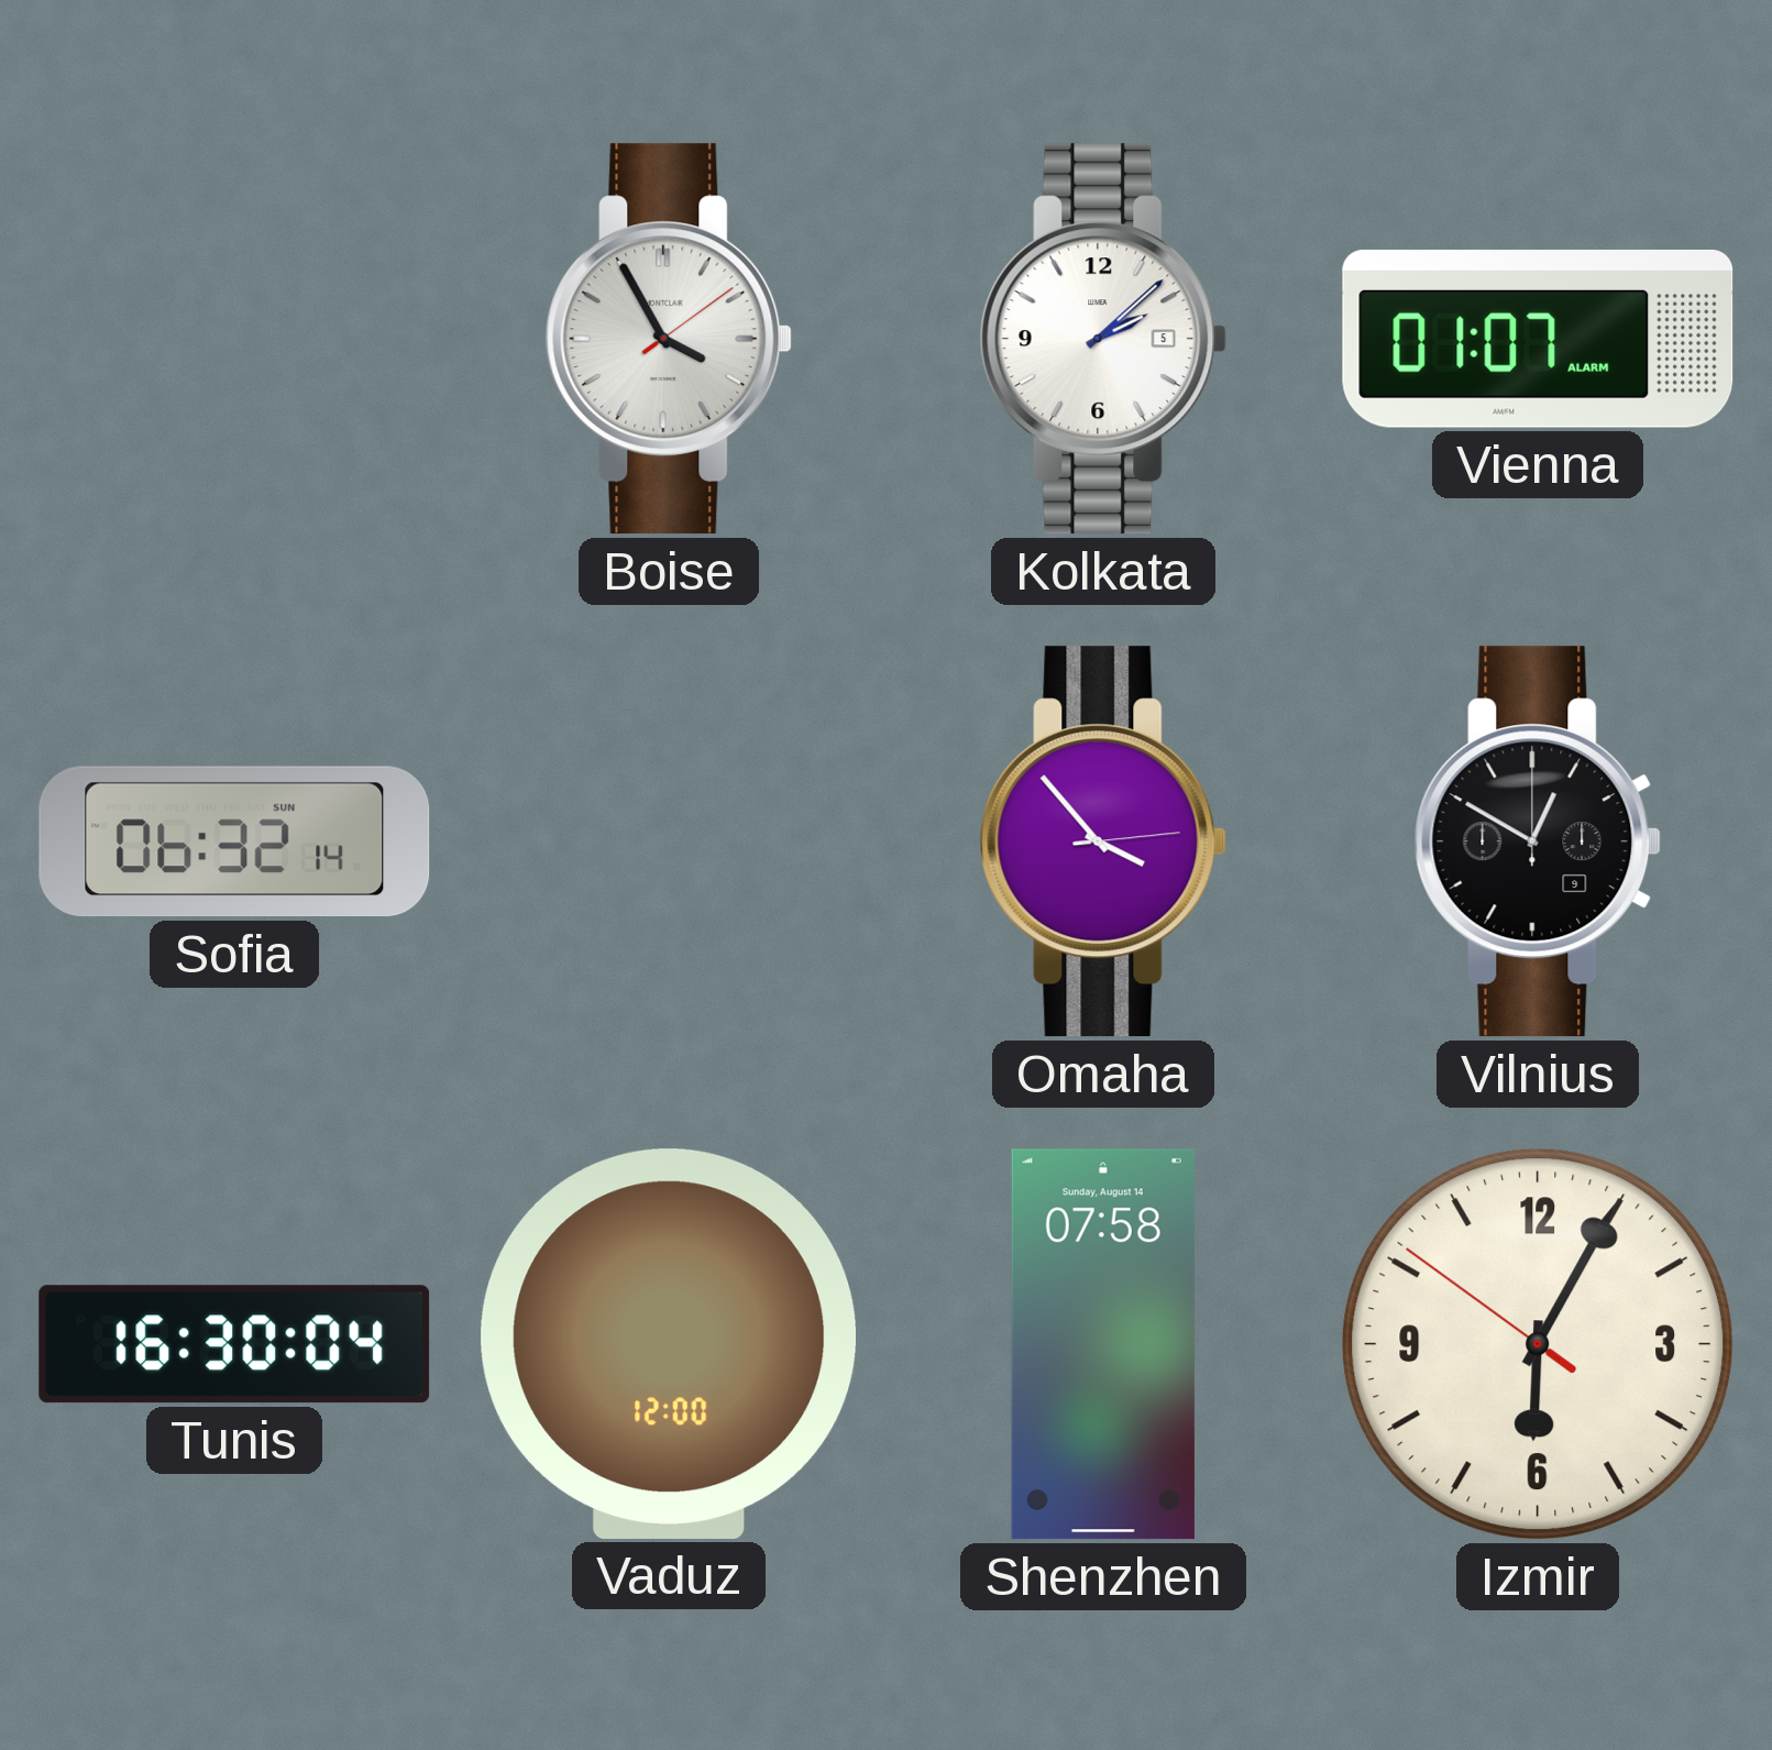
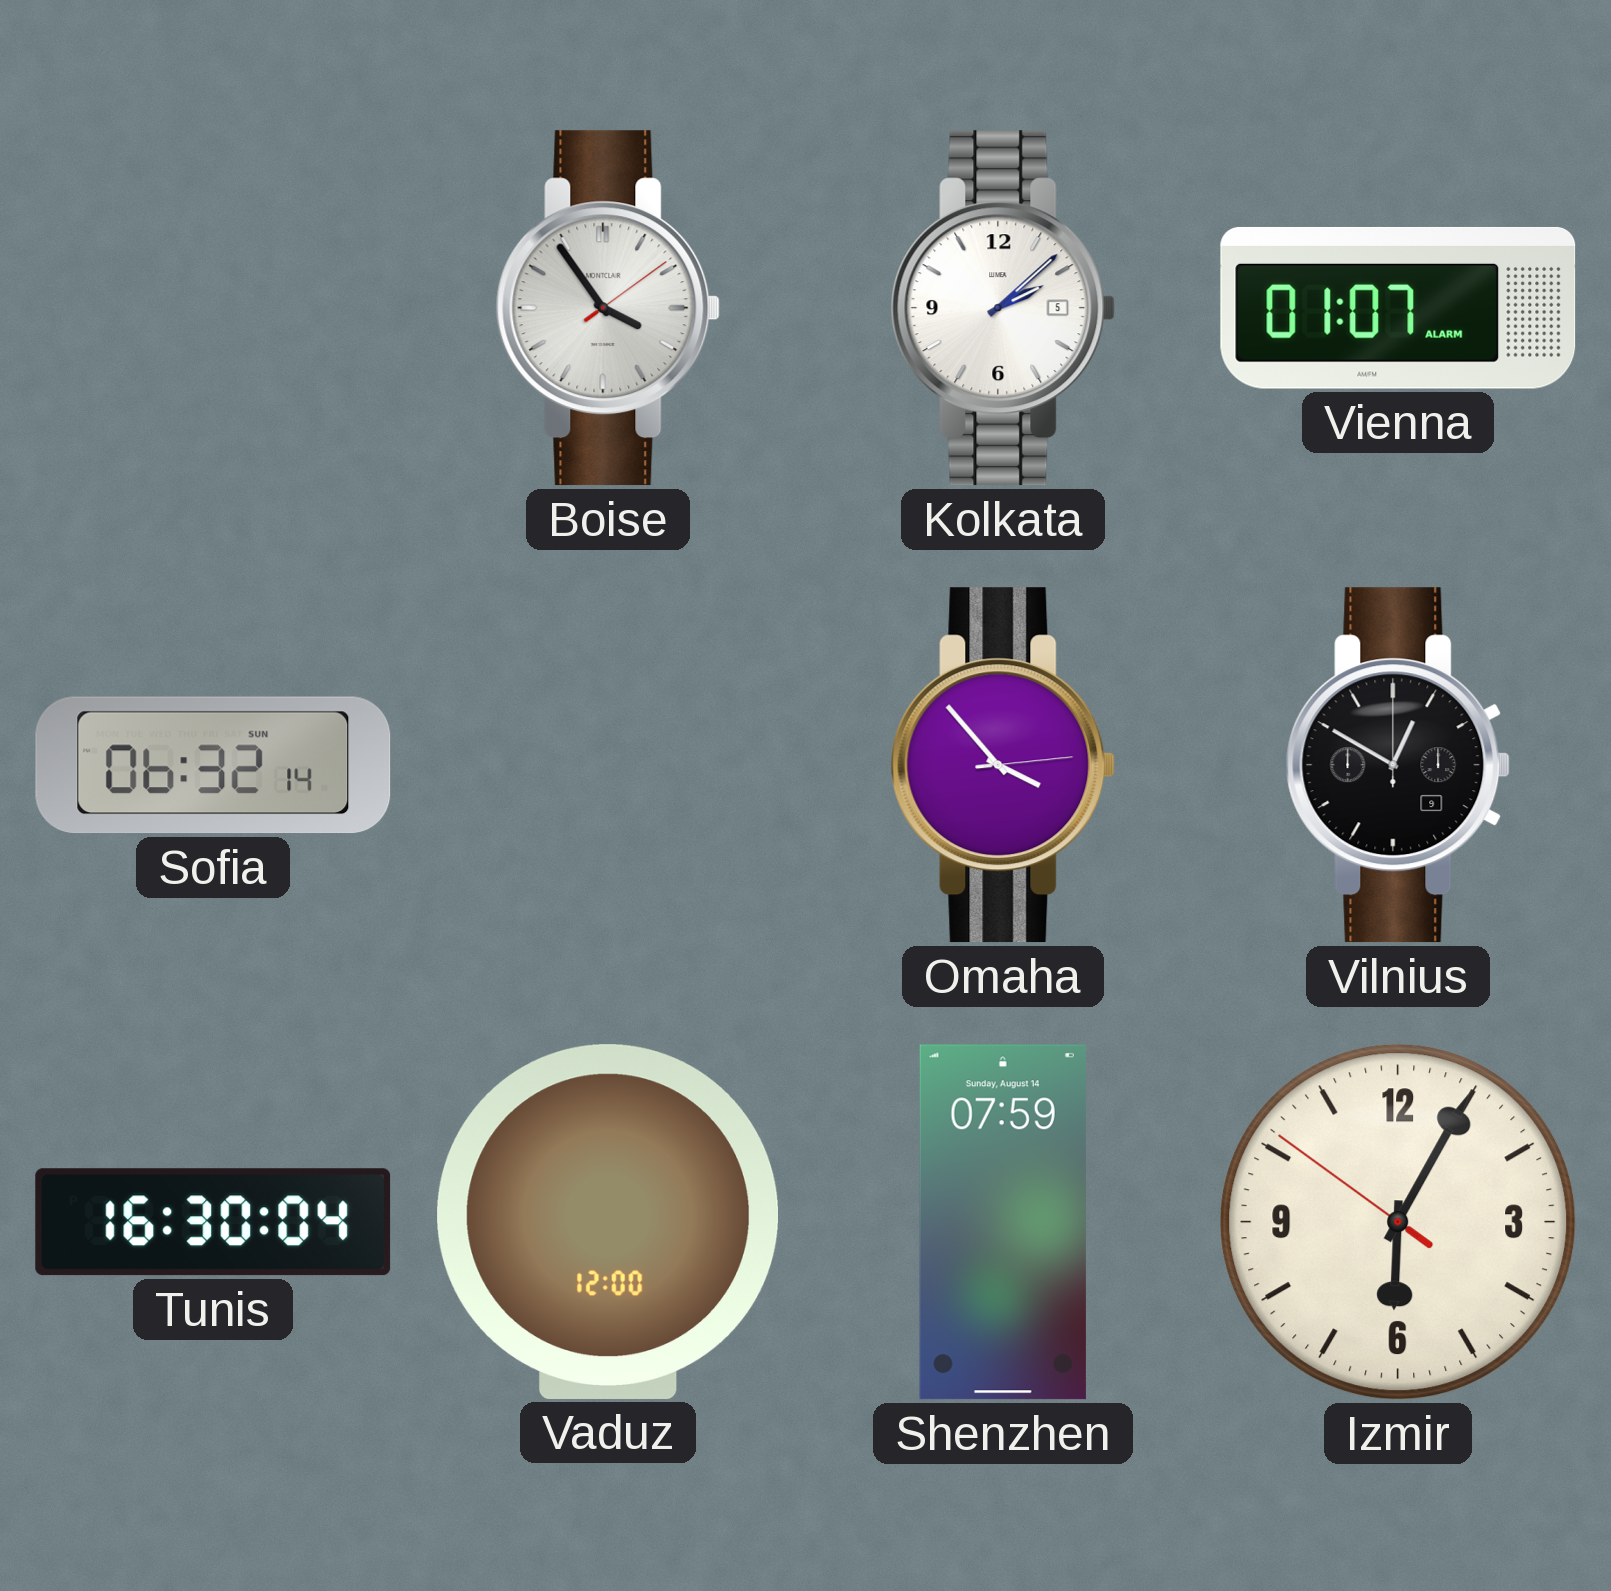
Boise: 3:55 -> 3:54 (608, 308)
Shenzhen: 07:58 -> 07:59 (1003, 1222)
